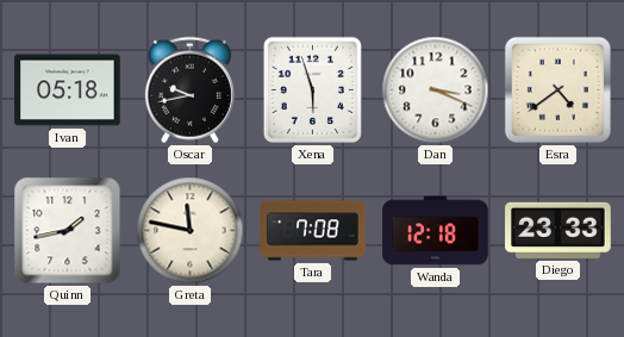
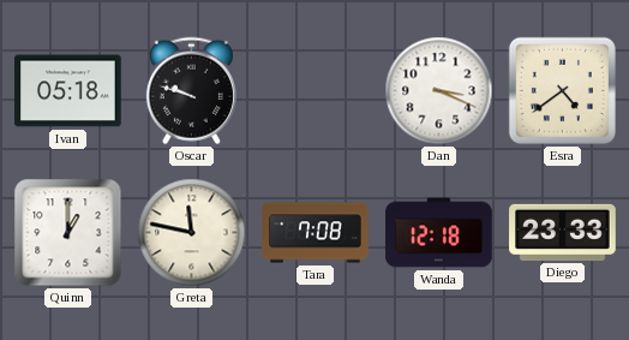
Oscar: 9:43 -> 9:48 (191, 91)
Xena: 5:57 -> none (312, 89)
Quinn: 1:43 -> 1:00 (68, 233)
